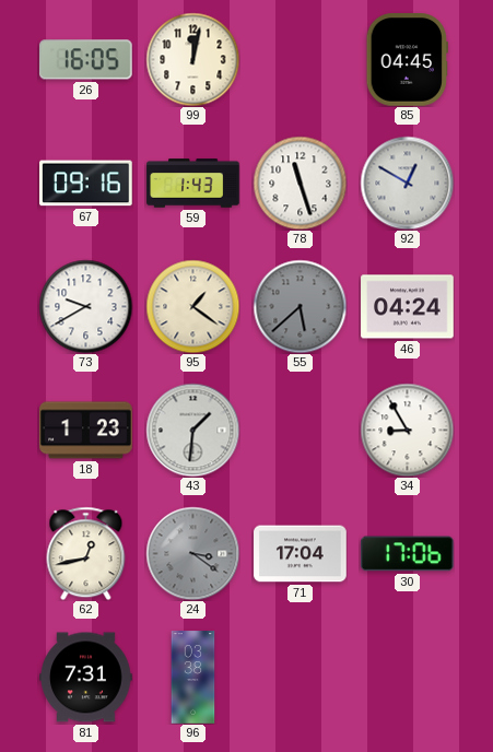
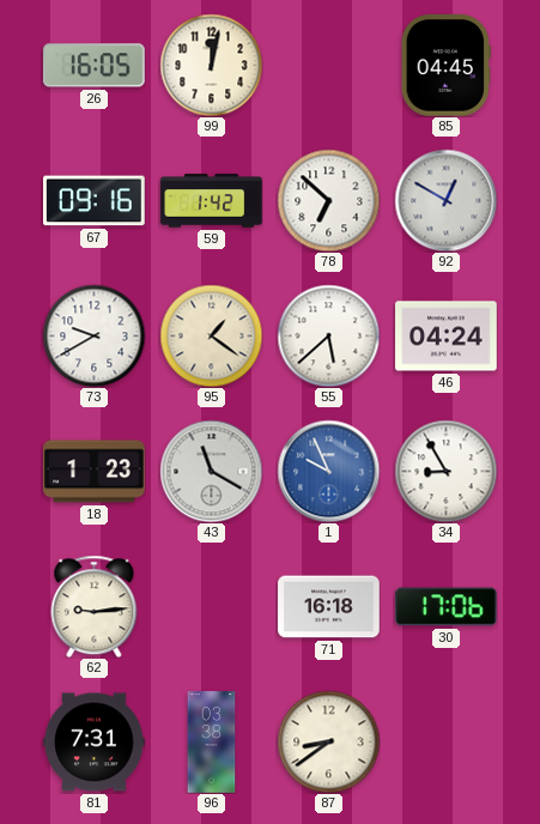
59: 1:43 -> 1:42 (212, 201)
78: 11:27 -> 6:52 (328, 200)
55 dial: grey -> white (328, 335)
43: 1:31 -> 11:20 (211, 471)
1: none -> 9:56 (328, 471)
62: 12:43 -> 9:14 (95, 606)
24: 3:21 -> none (192, 553)
71: 17:04 -> 16:18 (329, 607)
87: none -> 8:39 (328, 741)
